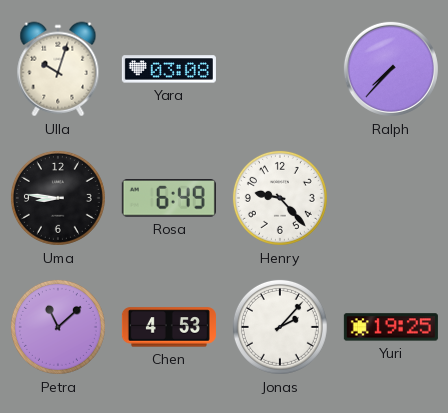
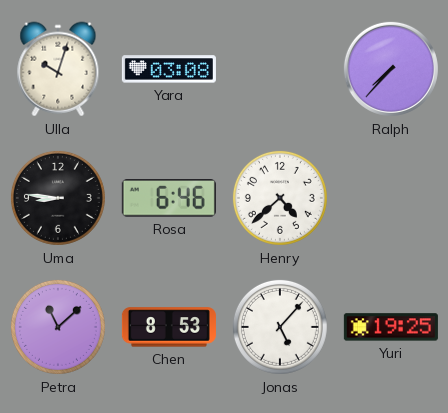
Rosa: 6:49 -> 6:46 (169, 198)
Henry: 9:23 -> 4:38 (280, 198)
Chen: 4:53 -> 8:53 (169, 327)
Jonas: 2:07 -> 5:07 (280, 327)
